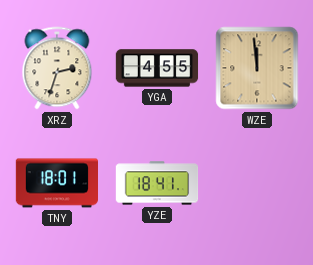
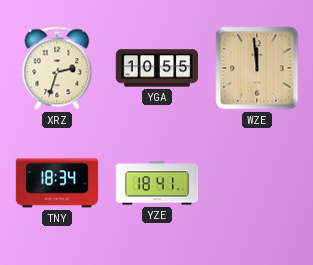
YGA: 4:55 -> 10:55 (157, 68)
TNY: 18:01 -> 18:34 (57, 183)
